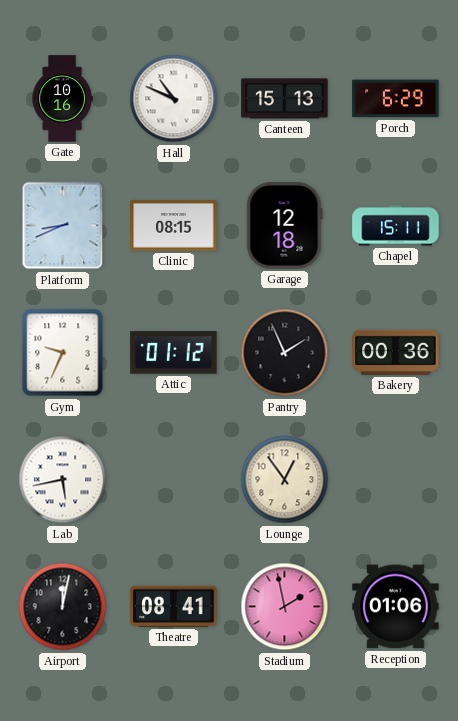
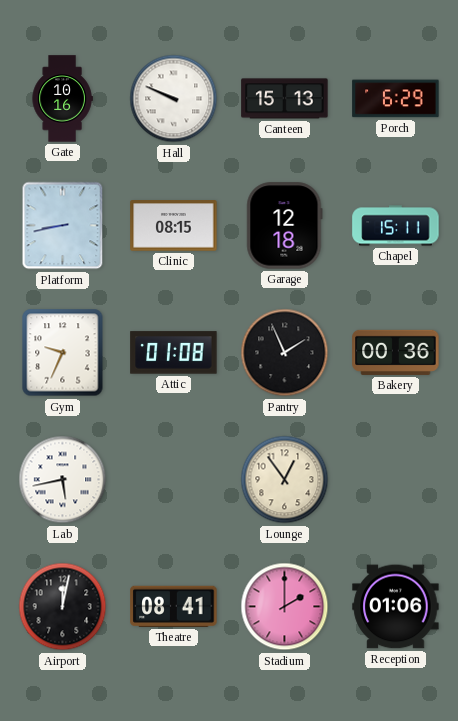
Hall: 10:49 -> 9:49 (174, 99)
Platform: 8:41 -> 8:43 (63, 226)
Attic: 01:12 -> 01:08 (174, 353)
Stadium: 1:58 -> 2:00 (285, 607)
